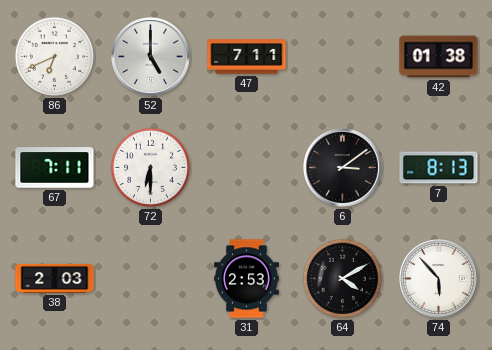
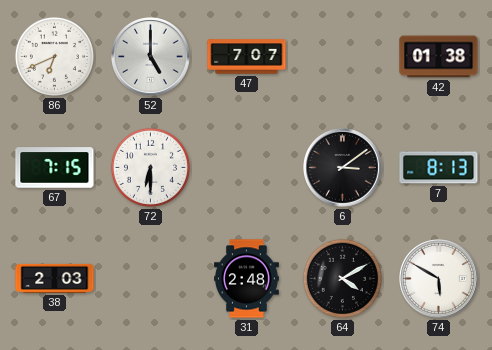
47: 7:11 -> 7:07 (247, 57)
67: 7:11 -> 7:15 (55, 168)
31: 2:53 -> 2:48 (247, 279)
74: 5:53 -> 5:50 (439, 279)
